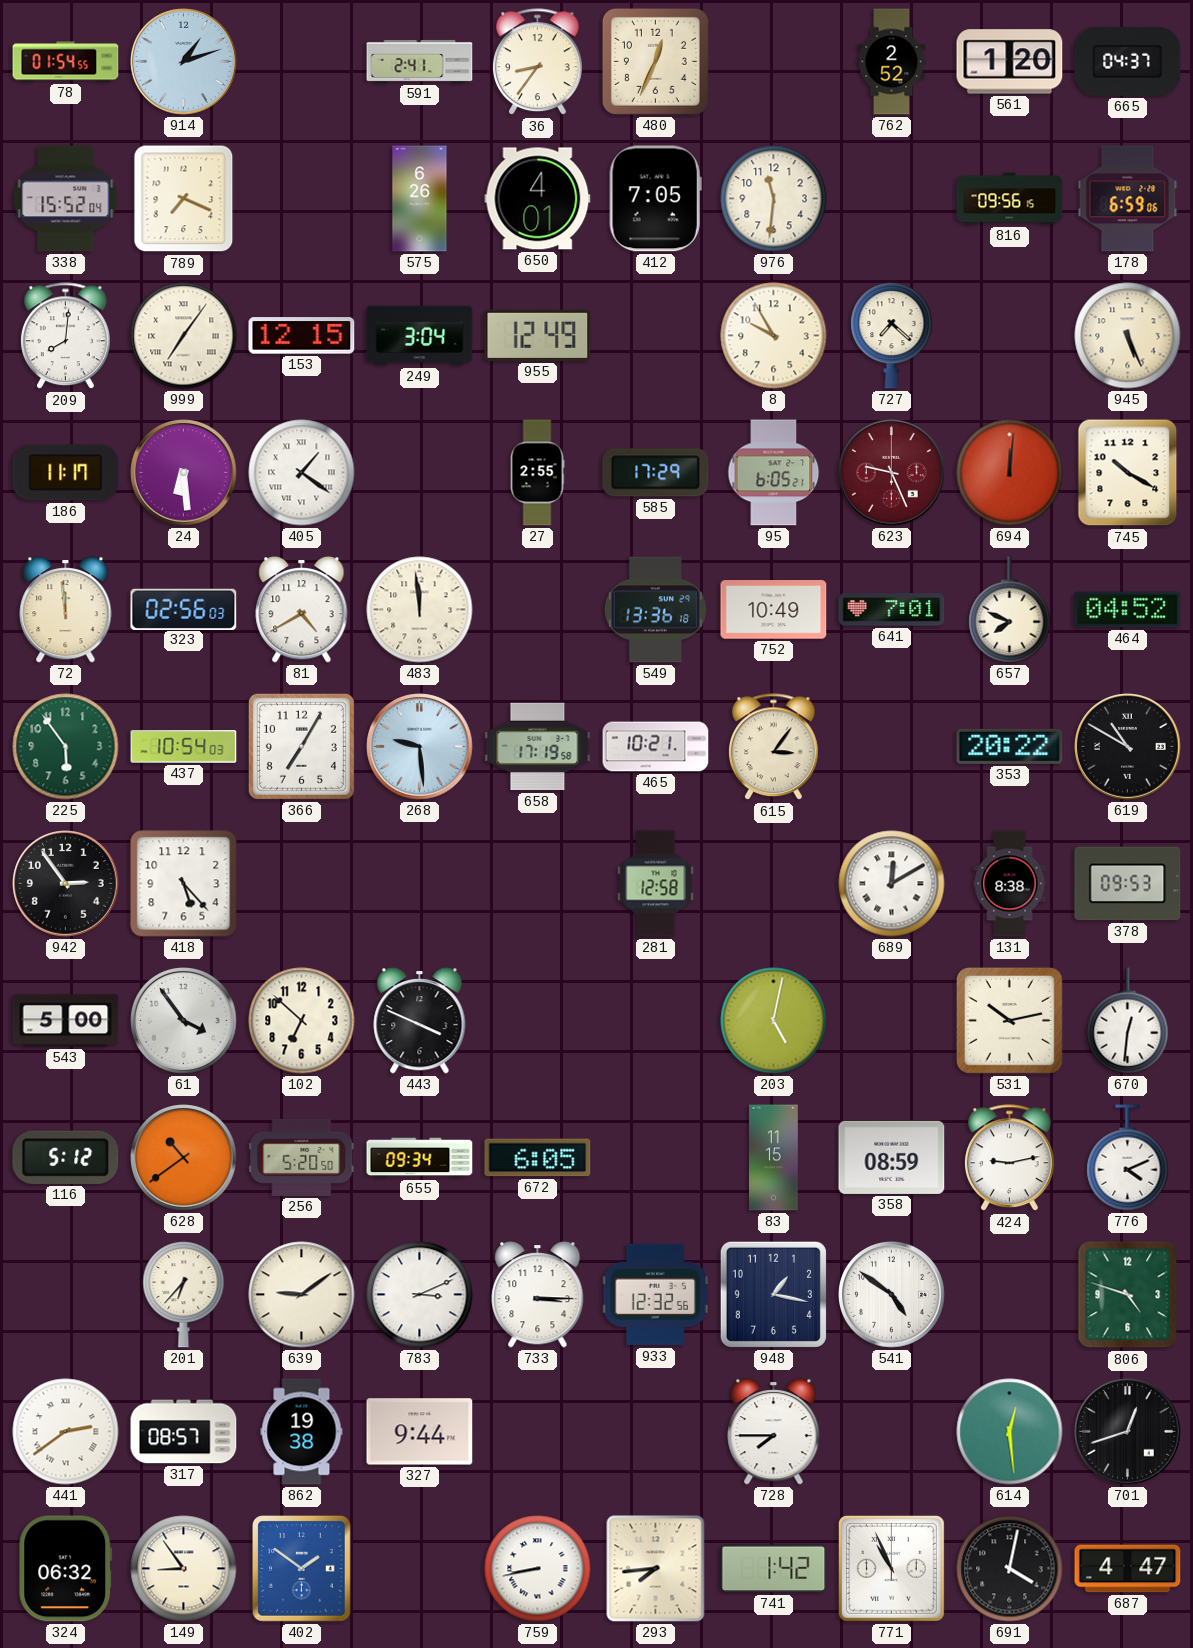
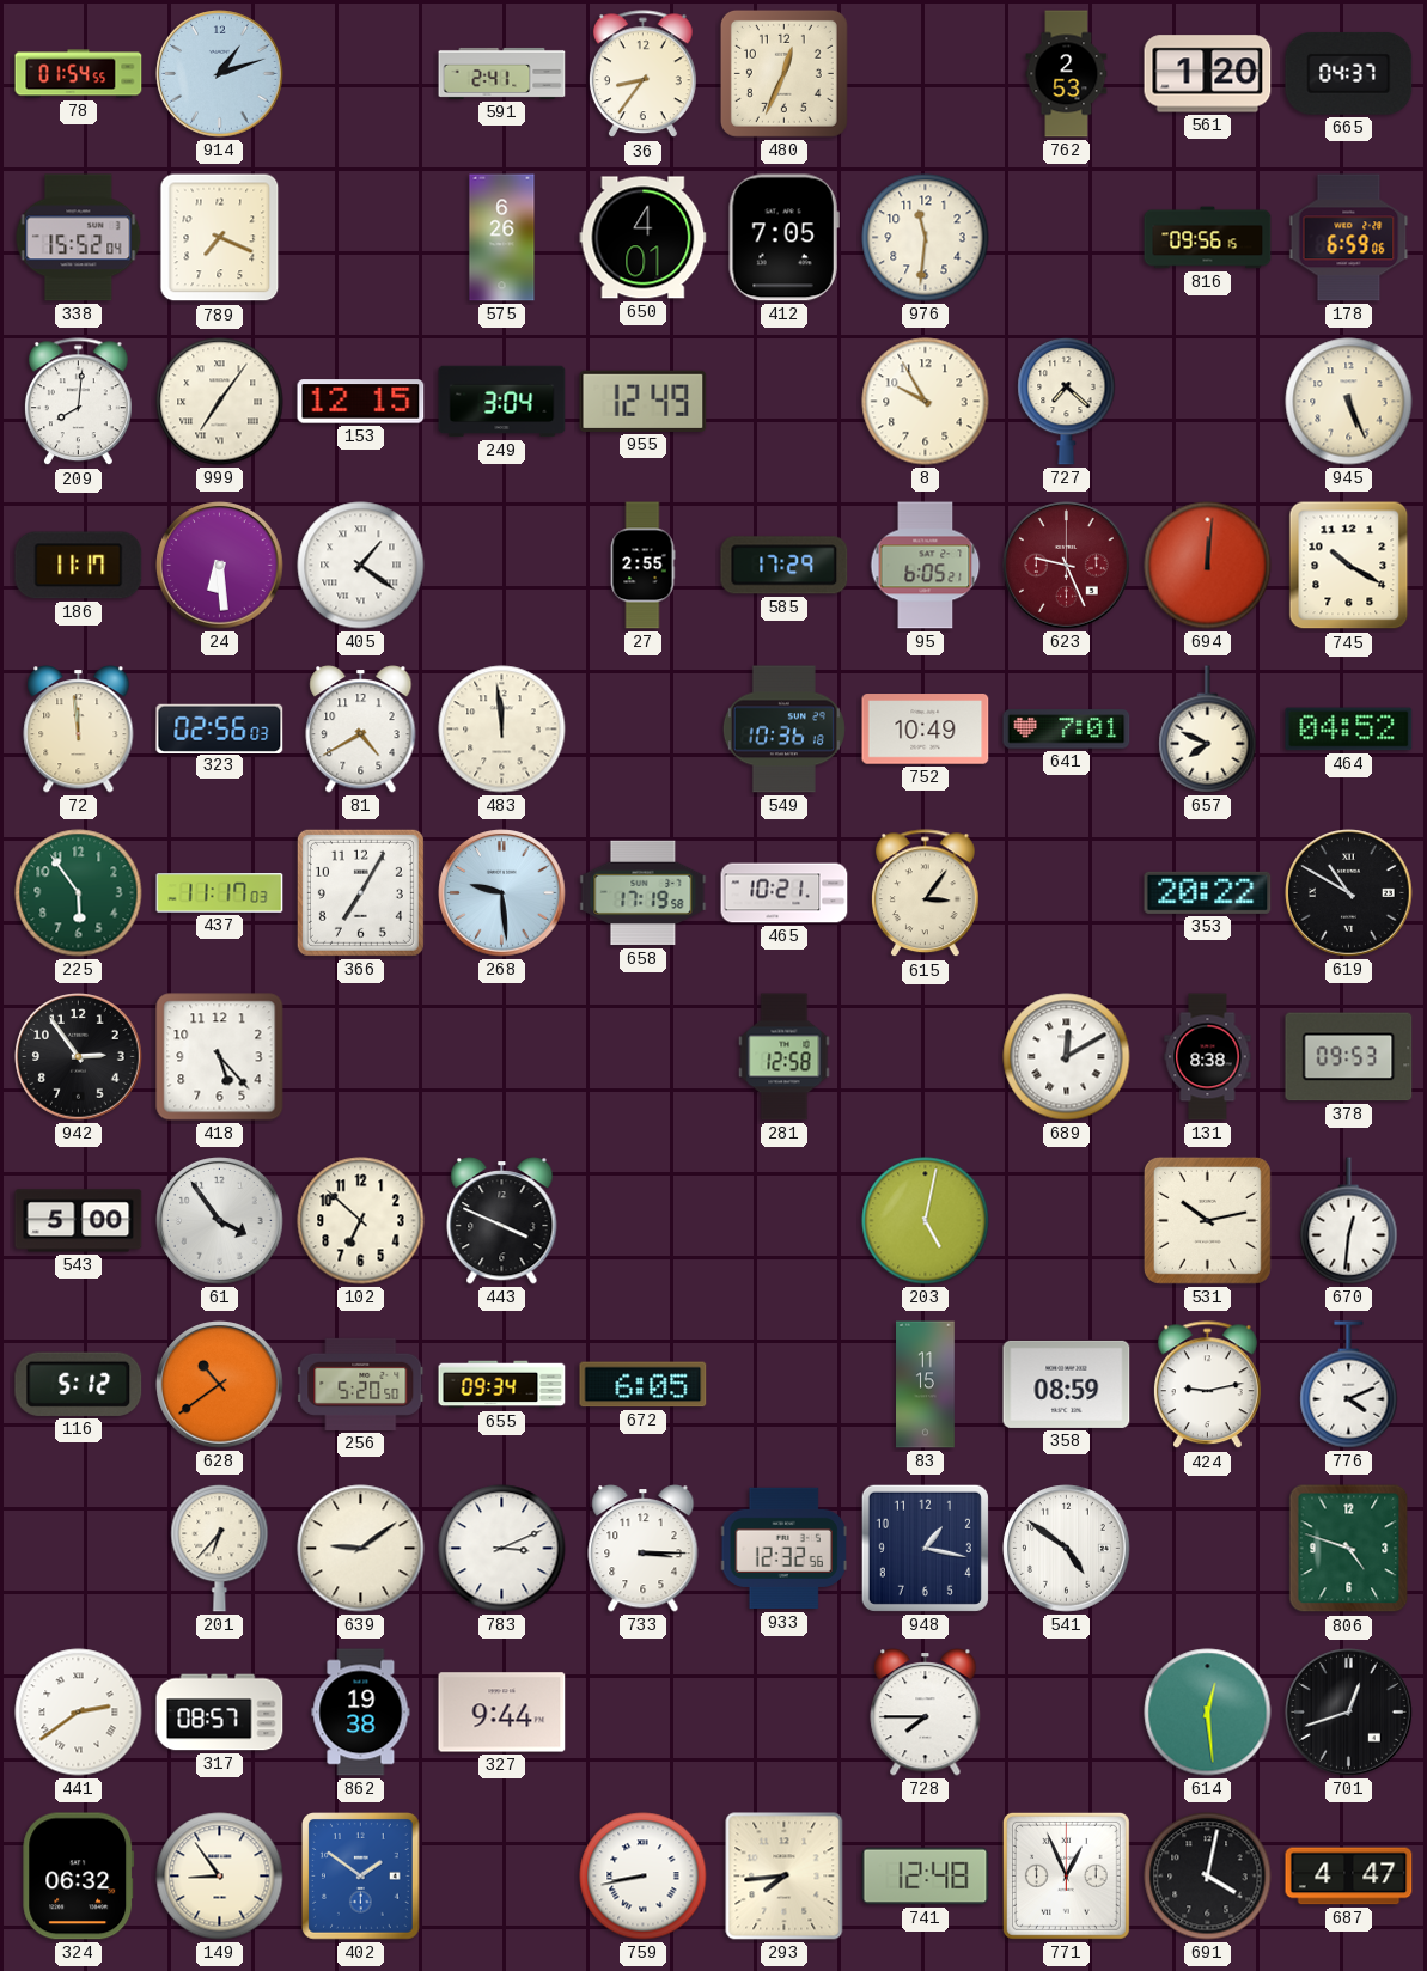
762: 2:52 -> 2:53 (1067, 74)
549: 13:36 -> 10:36 (783, 730)
437: 10:54 -> 11:17 (220, 893)
741: 1:42 -> 12:48 (926, 1877)
771: 10:56 -> 12:56 (1066, 1875)
